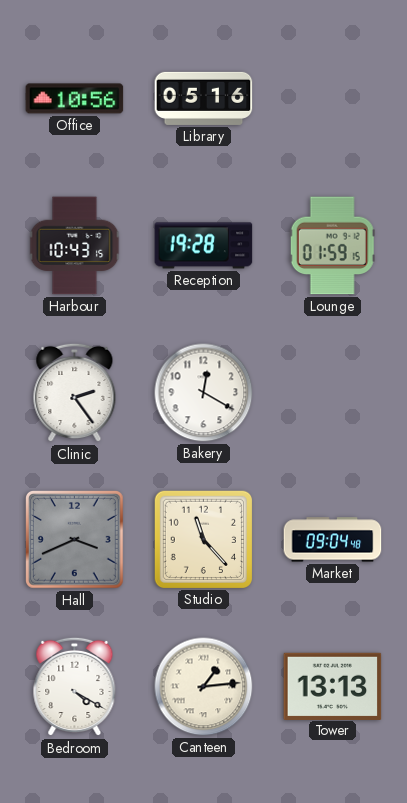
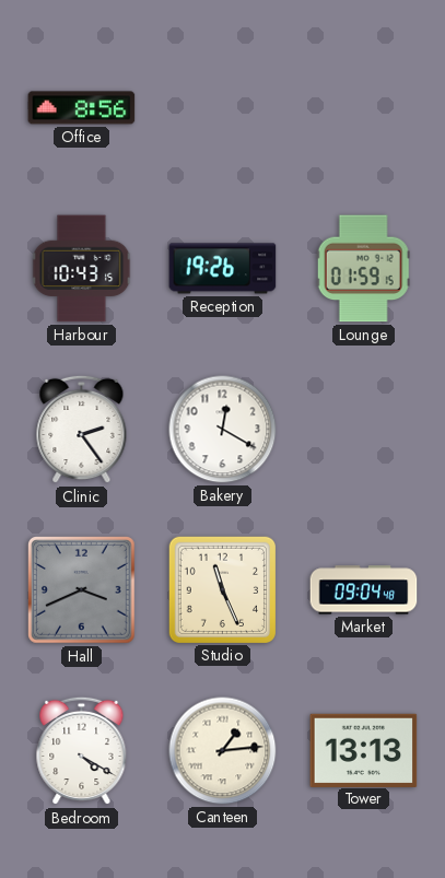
Office: 10:56 -> 8:56 (82, 108)
Library: 05:16 -> none (204, 98)
Reception: 19:28 -> 19:26 (223, 269)
Studio: 11:23 -> 11:26 (222, 589)
